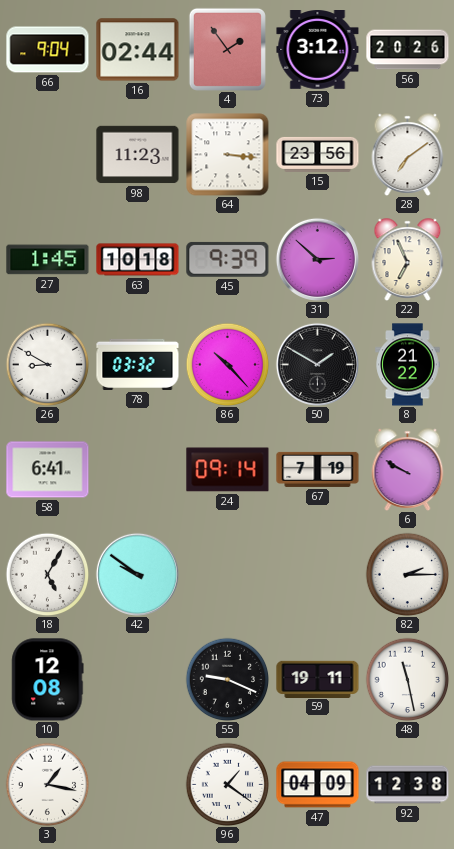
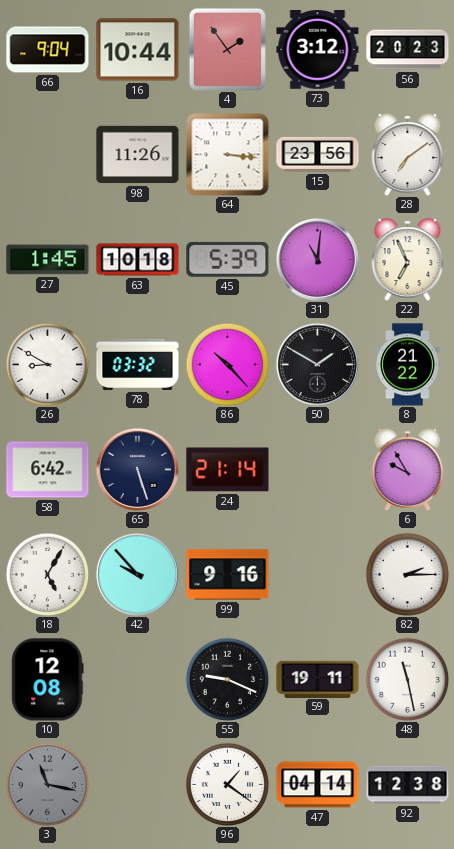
16: 02:44 -> 10:44 (138, 50)
56: 20:26 -> 20:23 (408, 50)
98: 11:23 -> 11:26 (138, 155)
45: 9:39 -> 5:39 (228, 259)
31: 2:52 -> 11:01 (317, 259)
58: 6:41 -> 6:42 (48, 470)
65: none -> 5:27 (137, 469)
24: 09:14 -> 21:14 (228, 470)
67: 7:19 -> none (318, 469)
6: 9:50 -> 9:55 (408, 470)
42: 9:51 -> 9:53 (137, 574)
99: none -> 9:16 (228, 575)
3: 1:17 -> 11:17 (47, 784)
3 dial: white -> grey (47, 784)
47: 04:09 -> 04:14 (318, 785)
